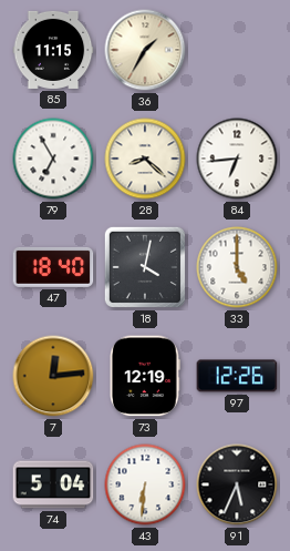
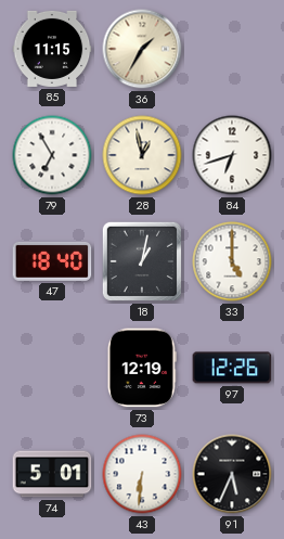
28: 8:22 -> 12:58 (142, 155)
84: 6:44 -> 6:42 (232, 155)
18: 4:02 -> 1:02 (142, 261)
7: 12:14 -> none (53, 376)
74: 5:04 -> 5:01 (52, 474)
